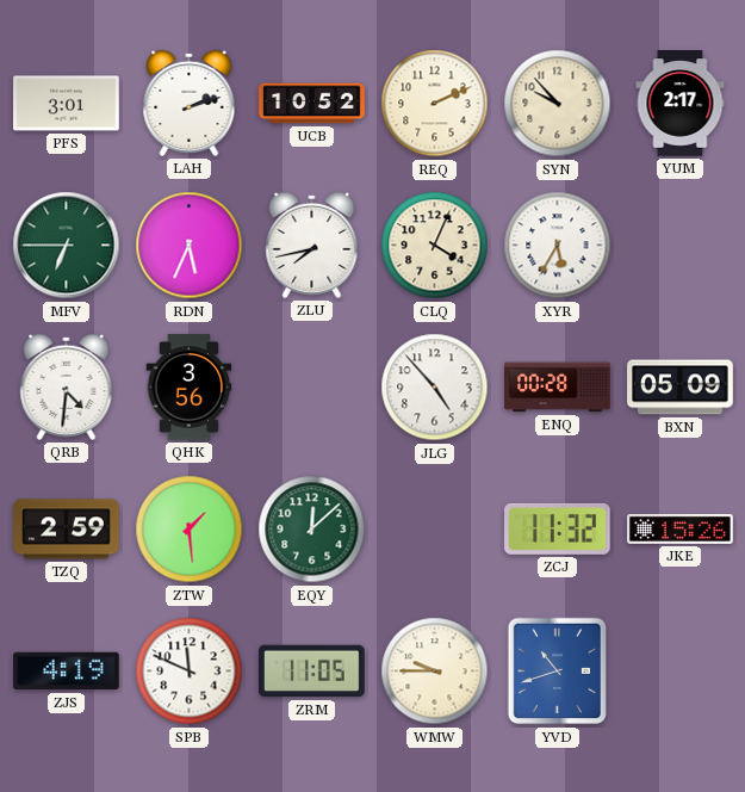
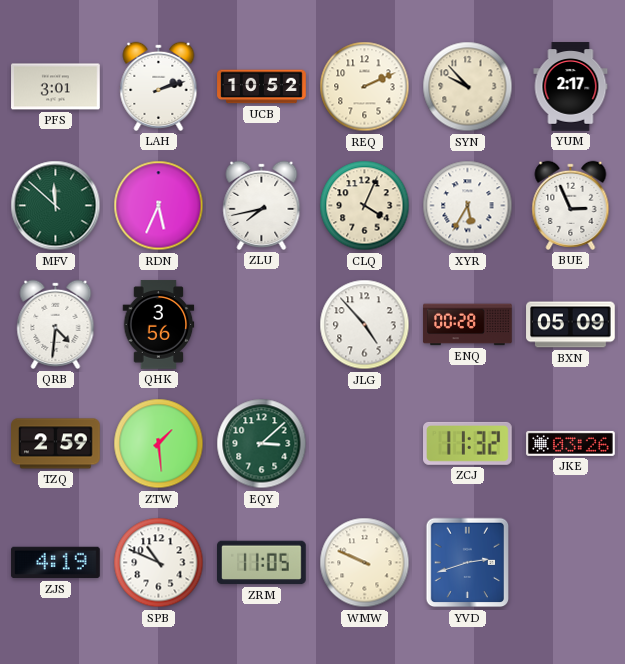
MFV: 6:45 -> 11:52 (56, 206)
BUE: none -> 2:56 (571, 205)
EQY: 12:08 -> 3:08 (262, 444)
JKE: 15:26 -> 03:26 (571, 443)
SPB: 11:49 -> 10:49 (159, 563)
WMW: 9:45 -> 9:49 (365, 563)
YVD: 10:42 -> 2:42 (468, 563)
